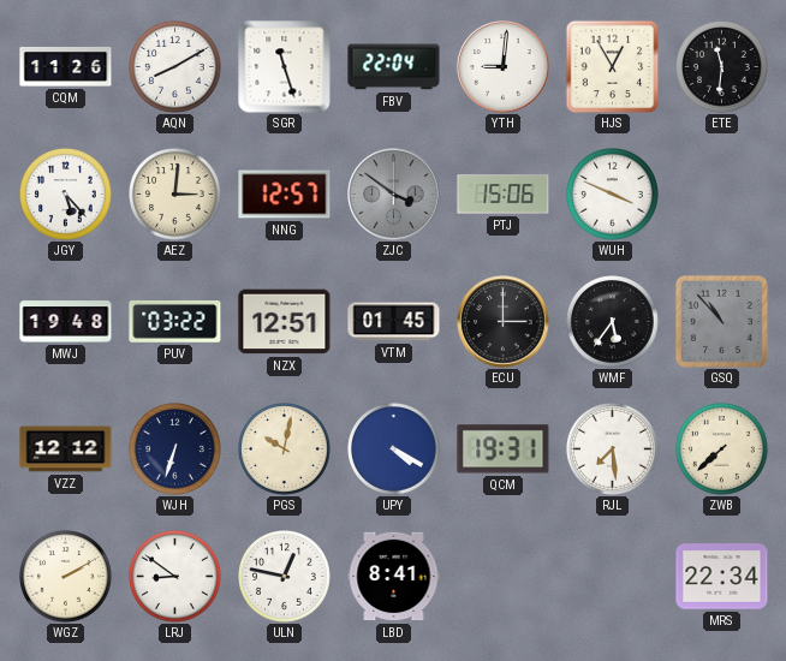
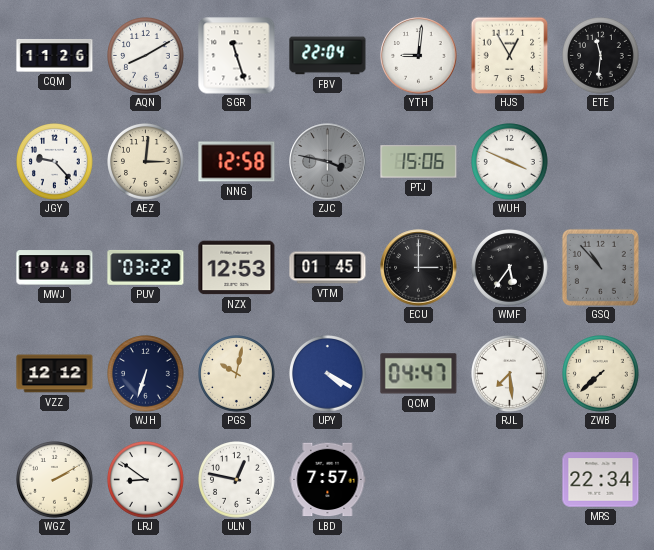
JGY: 5:23 -> 9:23 (55, 162)
NNG: 12:57 -> 12:58 (237, 162)
ZJC: 3:51 -> 3:47 (328, 162)
NZX: 12:51 -> 12:53 (237, 268)
QCM: 19:31 -> 04:47 (419, 374)
LBD: 8:41 -> 7:57 (328, 480)
